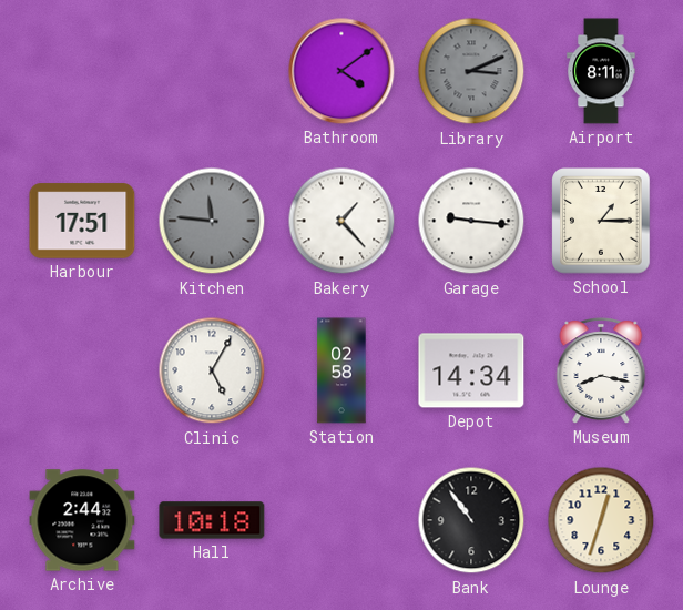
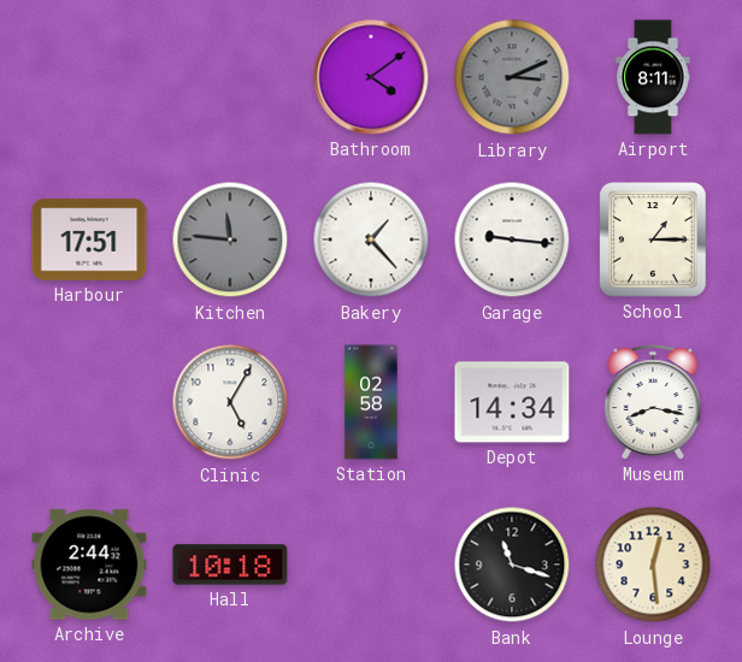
Bank: 10:54 -> 11:18 (512, 565)
Lounge: 12:33 -> 12:29 (653, 565)
